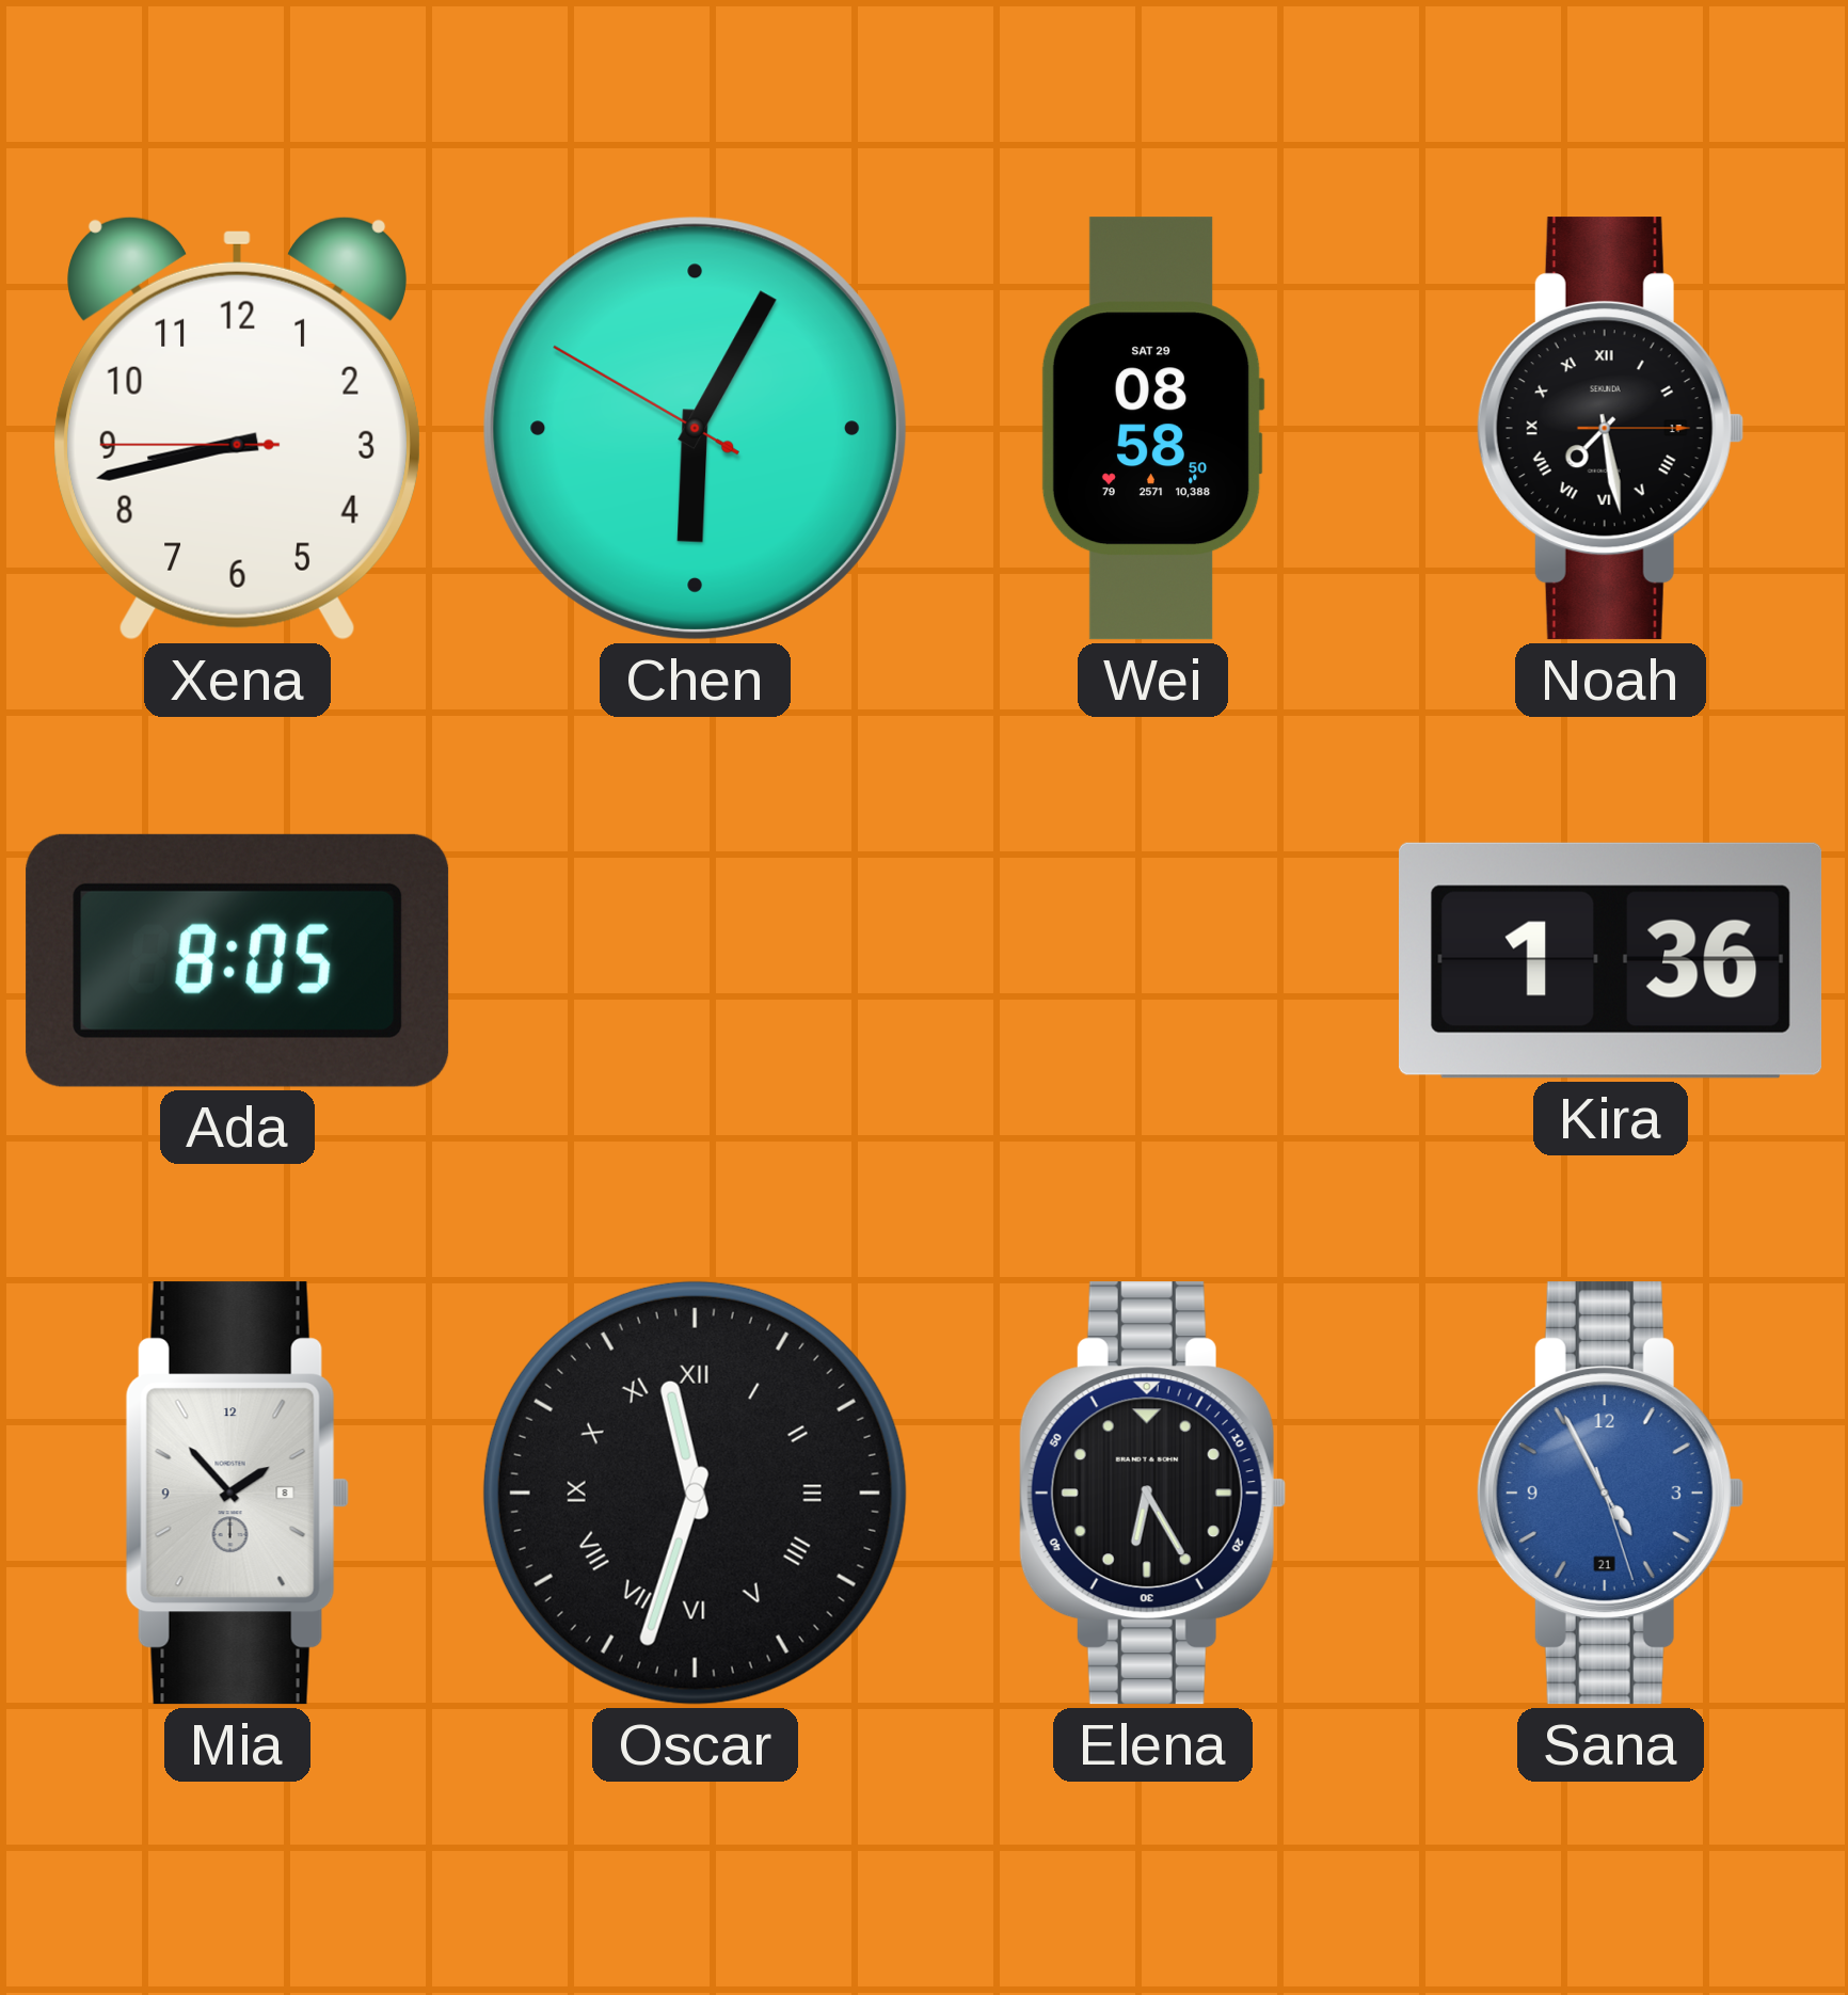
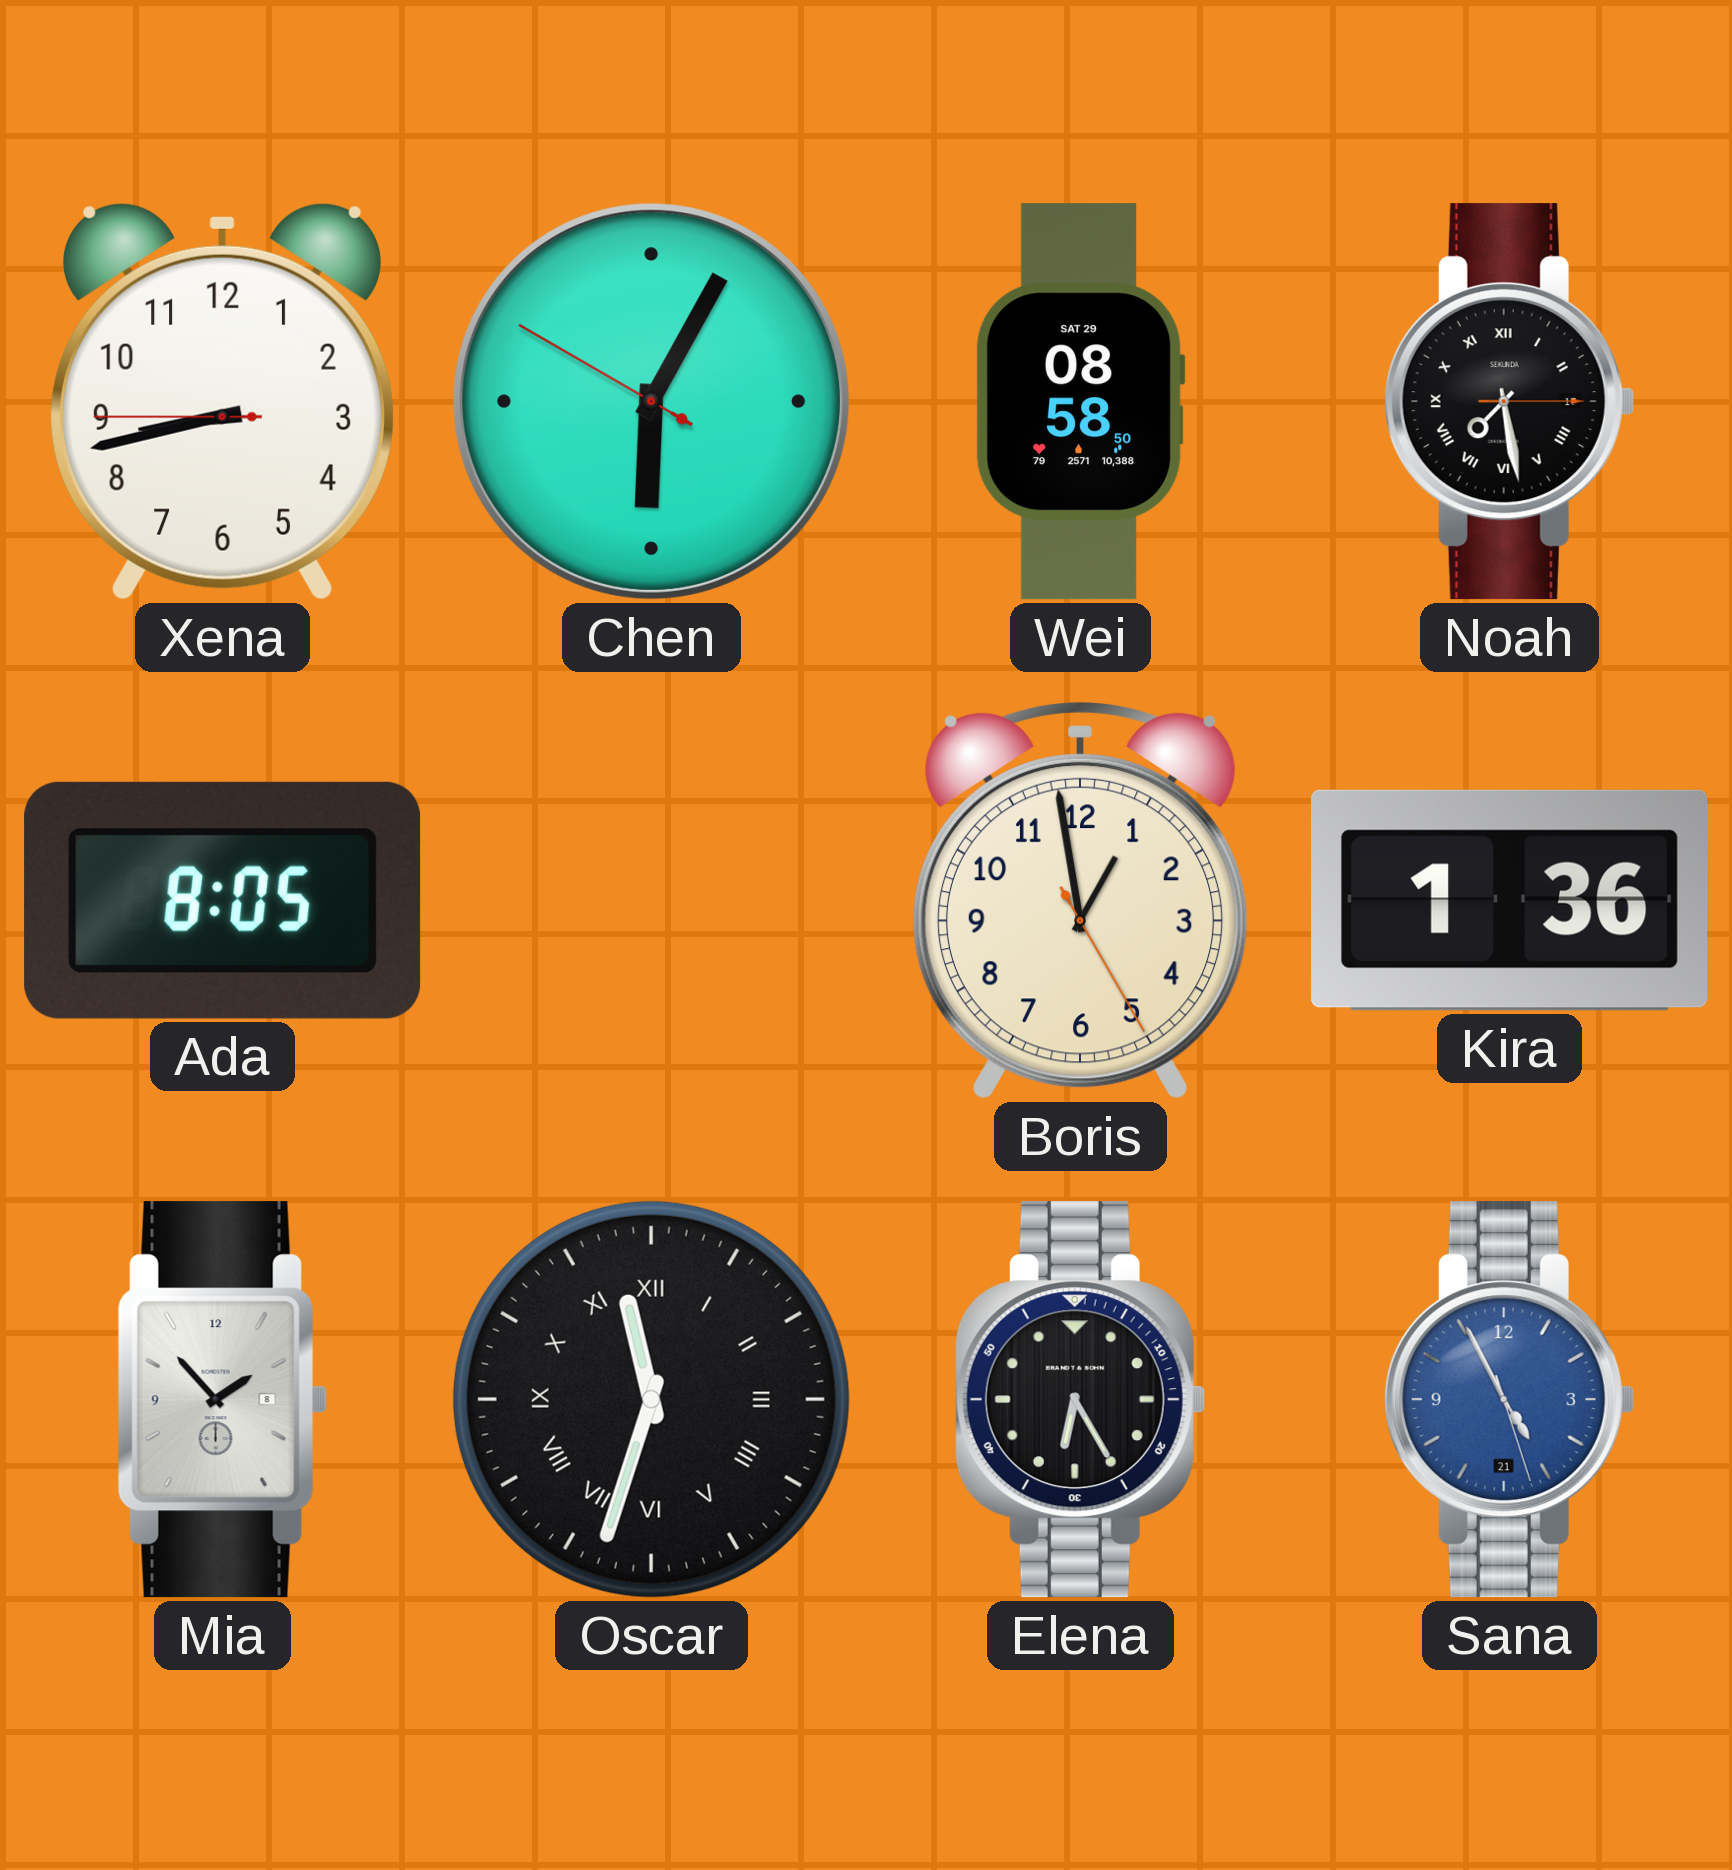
Boris: none -> 12:58 (1080, 901)
